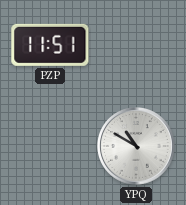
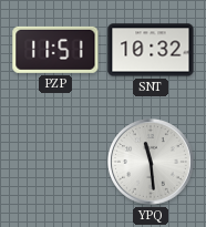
SNT: none -> 10:32 (151, 50)
YPQ: 10:50 -> 11:29 (152, 163)
